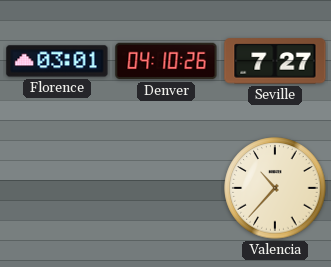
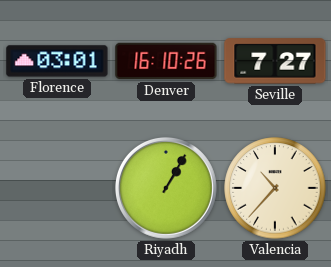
Denver: 04:10 -> 16:10 (166, 61)
Riyadh: none -> 1:05 (166, 188)
